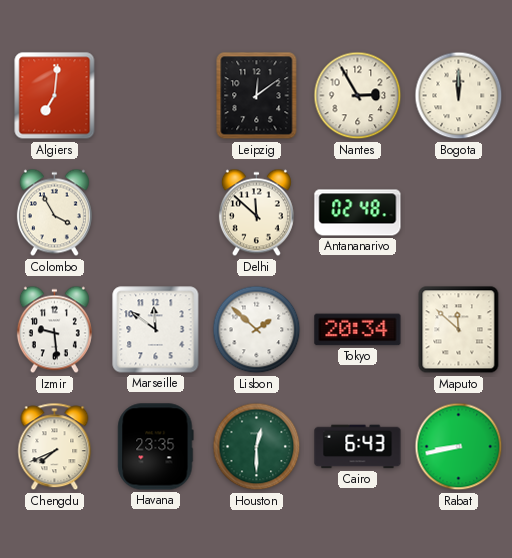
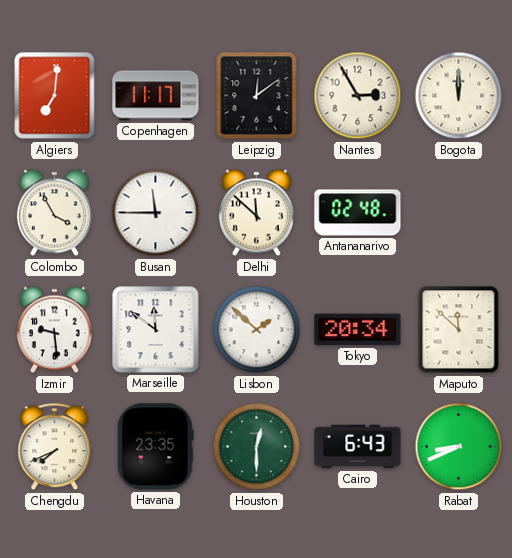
Copenhagen: none -> 11:17 (156, 96)
Busan: none -> 11:45 (156, 213)
Rabat: 8:43 -> 8:41 (459, 447)
